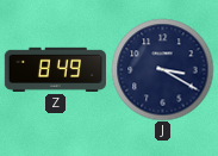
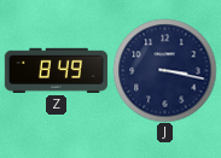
J: 3:20 -> 3:17 (164, 70)
